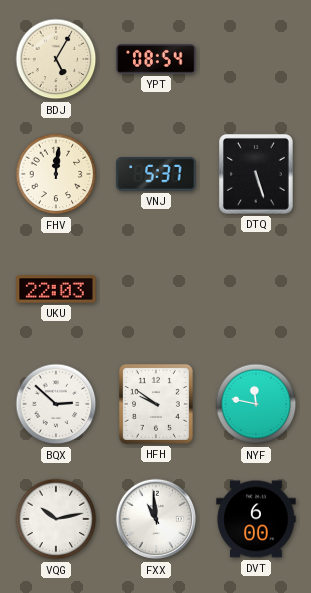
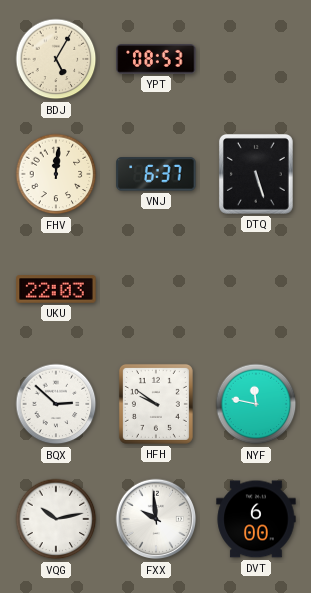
YPT: 08:54 -> 08:53 (156, 60)
VNJ: 5:37 -> 6:37 (156, 174)
FXX: 10:59 -> 9:59 (156, 519)
